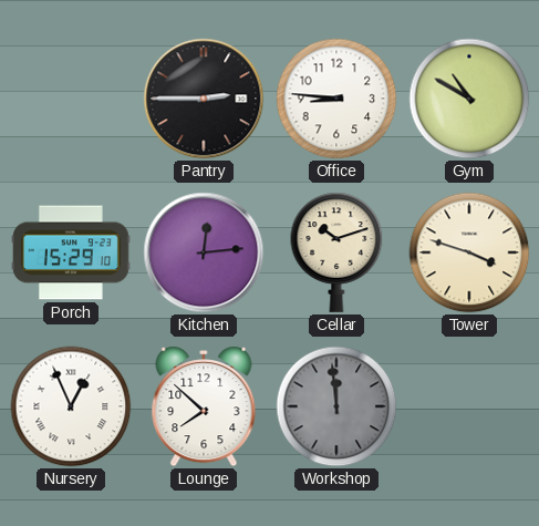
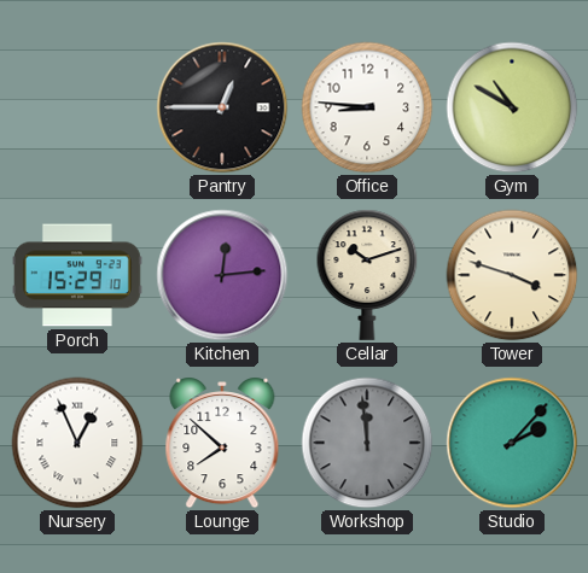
Pantry: 2:45 -> 12:45 (222, 107)
Studio: none -> 2:07 (512, 443)
